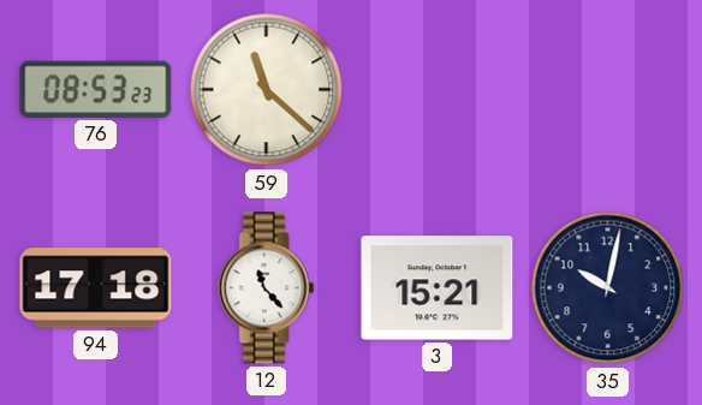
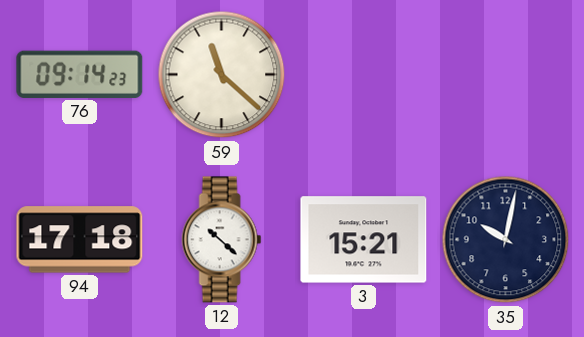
76: 08:53 -> 09:14 (80, 74)
12: 11:23 -> 10:22 (222, 240)
